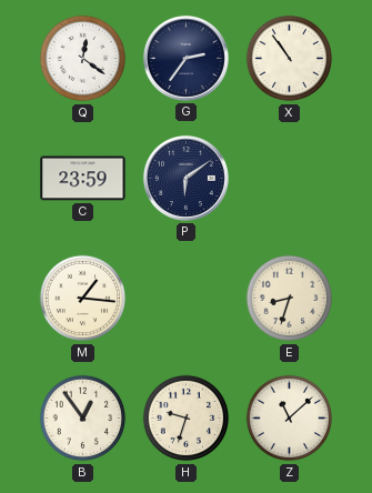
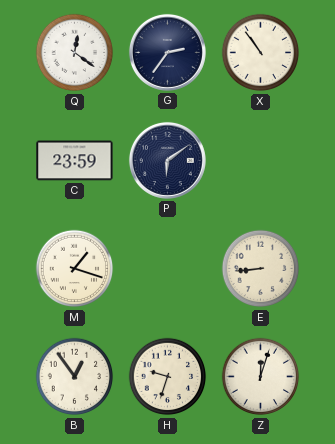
M: 1:16 -> 1:18 (75, 269)
E: 8:33 -> 8:44 (261, 269)
Z: 11:08 -> 12:03 (261, 377)
